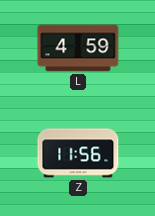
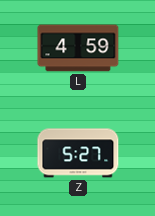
Z: 11:56 -> 5:27 (78, 153)
